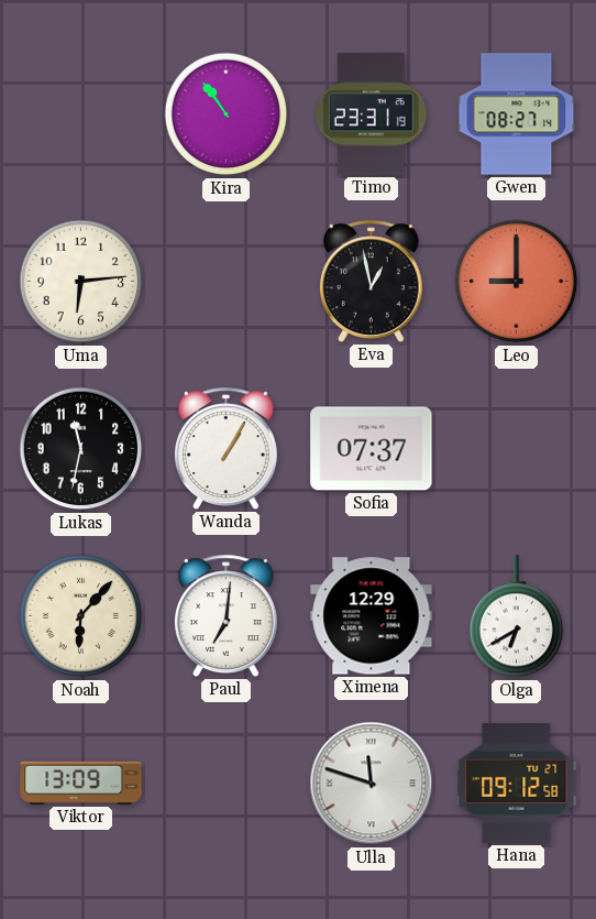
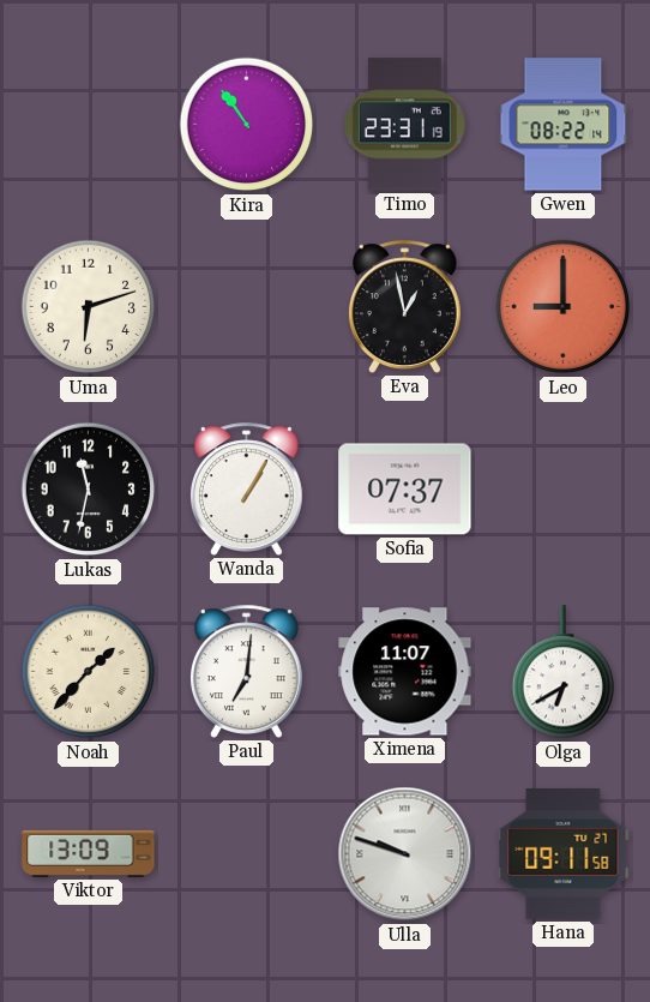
Gwen: 08:27 -> 08:22 (564, 125)
Uma: 6:14 -> 6:12 (89, 307)
Noah: 6:07 -> 1:37 (89, 672)
Ximena: 12:29 -> 11:07 (405, 672)
Ulla: 11:48 -> 9:48 (405, 854)
Hana: 09:12 -> 09:11 (564, 853)
